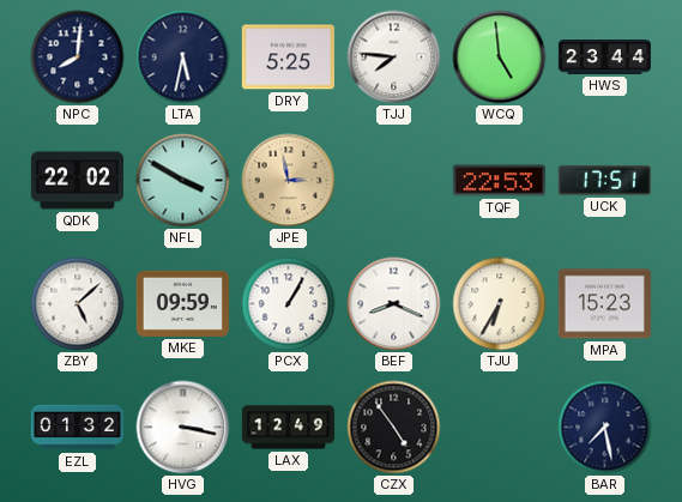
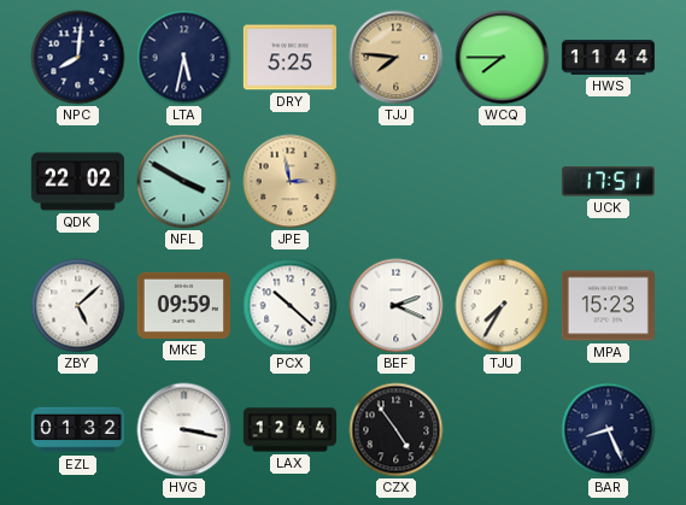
TJJ dial: white -> champagne (397, 58)
WCQ: 4:59 -> 7:45 (503, 58)
HWS: 23:44 -> 11:44 (608, 58)
TQF: 22:53 -> none (499, 181)
PCX: 1:05 -> 10:22 (291, 306)
BEF: 8:19 -> 2:19 (397, 306)
TJU: 6:35 -> 7:35 (503, 306)
LAX: 12:49 -> 12:44 (289, 430)
BAR: 7:28 -> 8:26 (609, 430)
